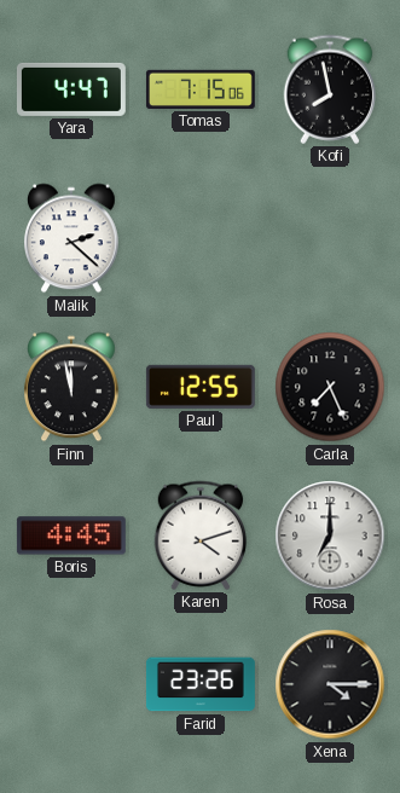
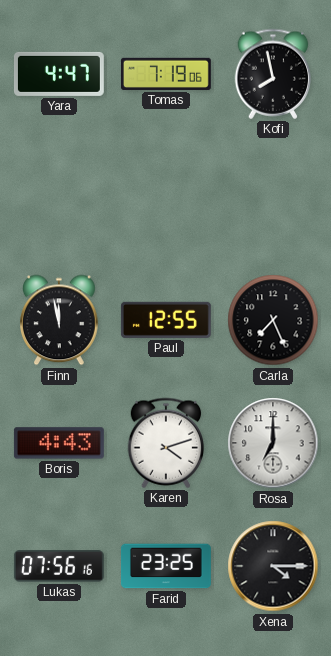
Tomas: 7:15 -> 7:19 (166, 74)
Malik: 2:22 -> none (73, 238)
Boris: 4:45 -> 4:43 (59, 443)
Lukas: none -> 07:56 (59, 566)
Farid: 23:26 -> 23:25 (166, 566)
